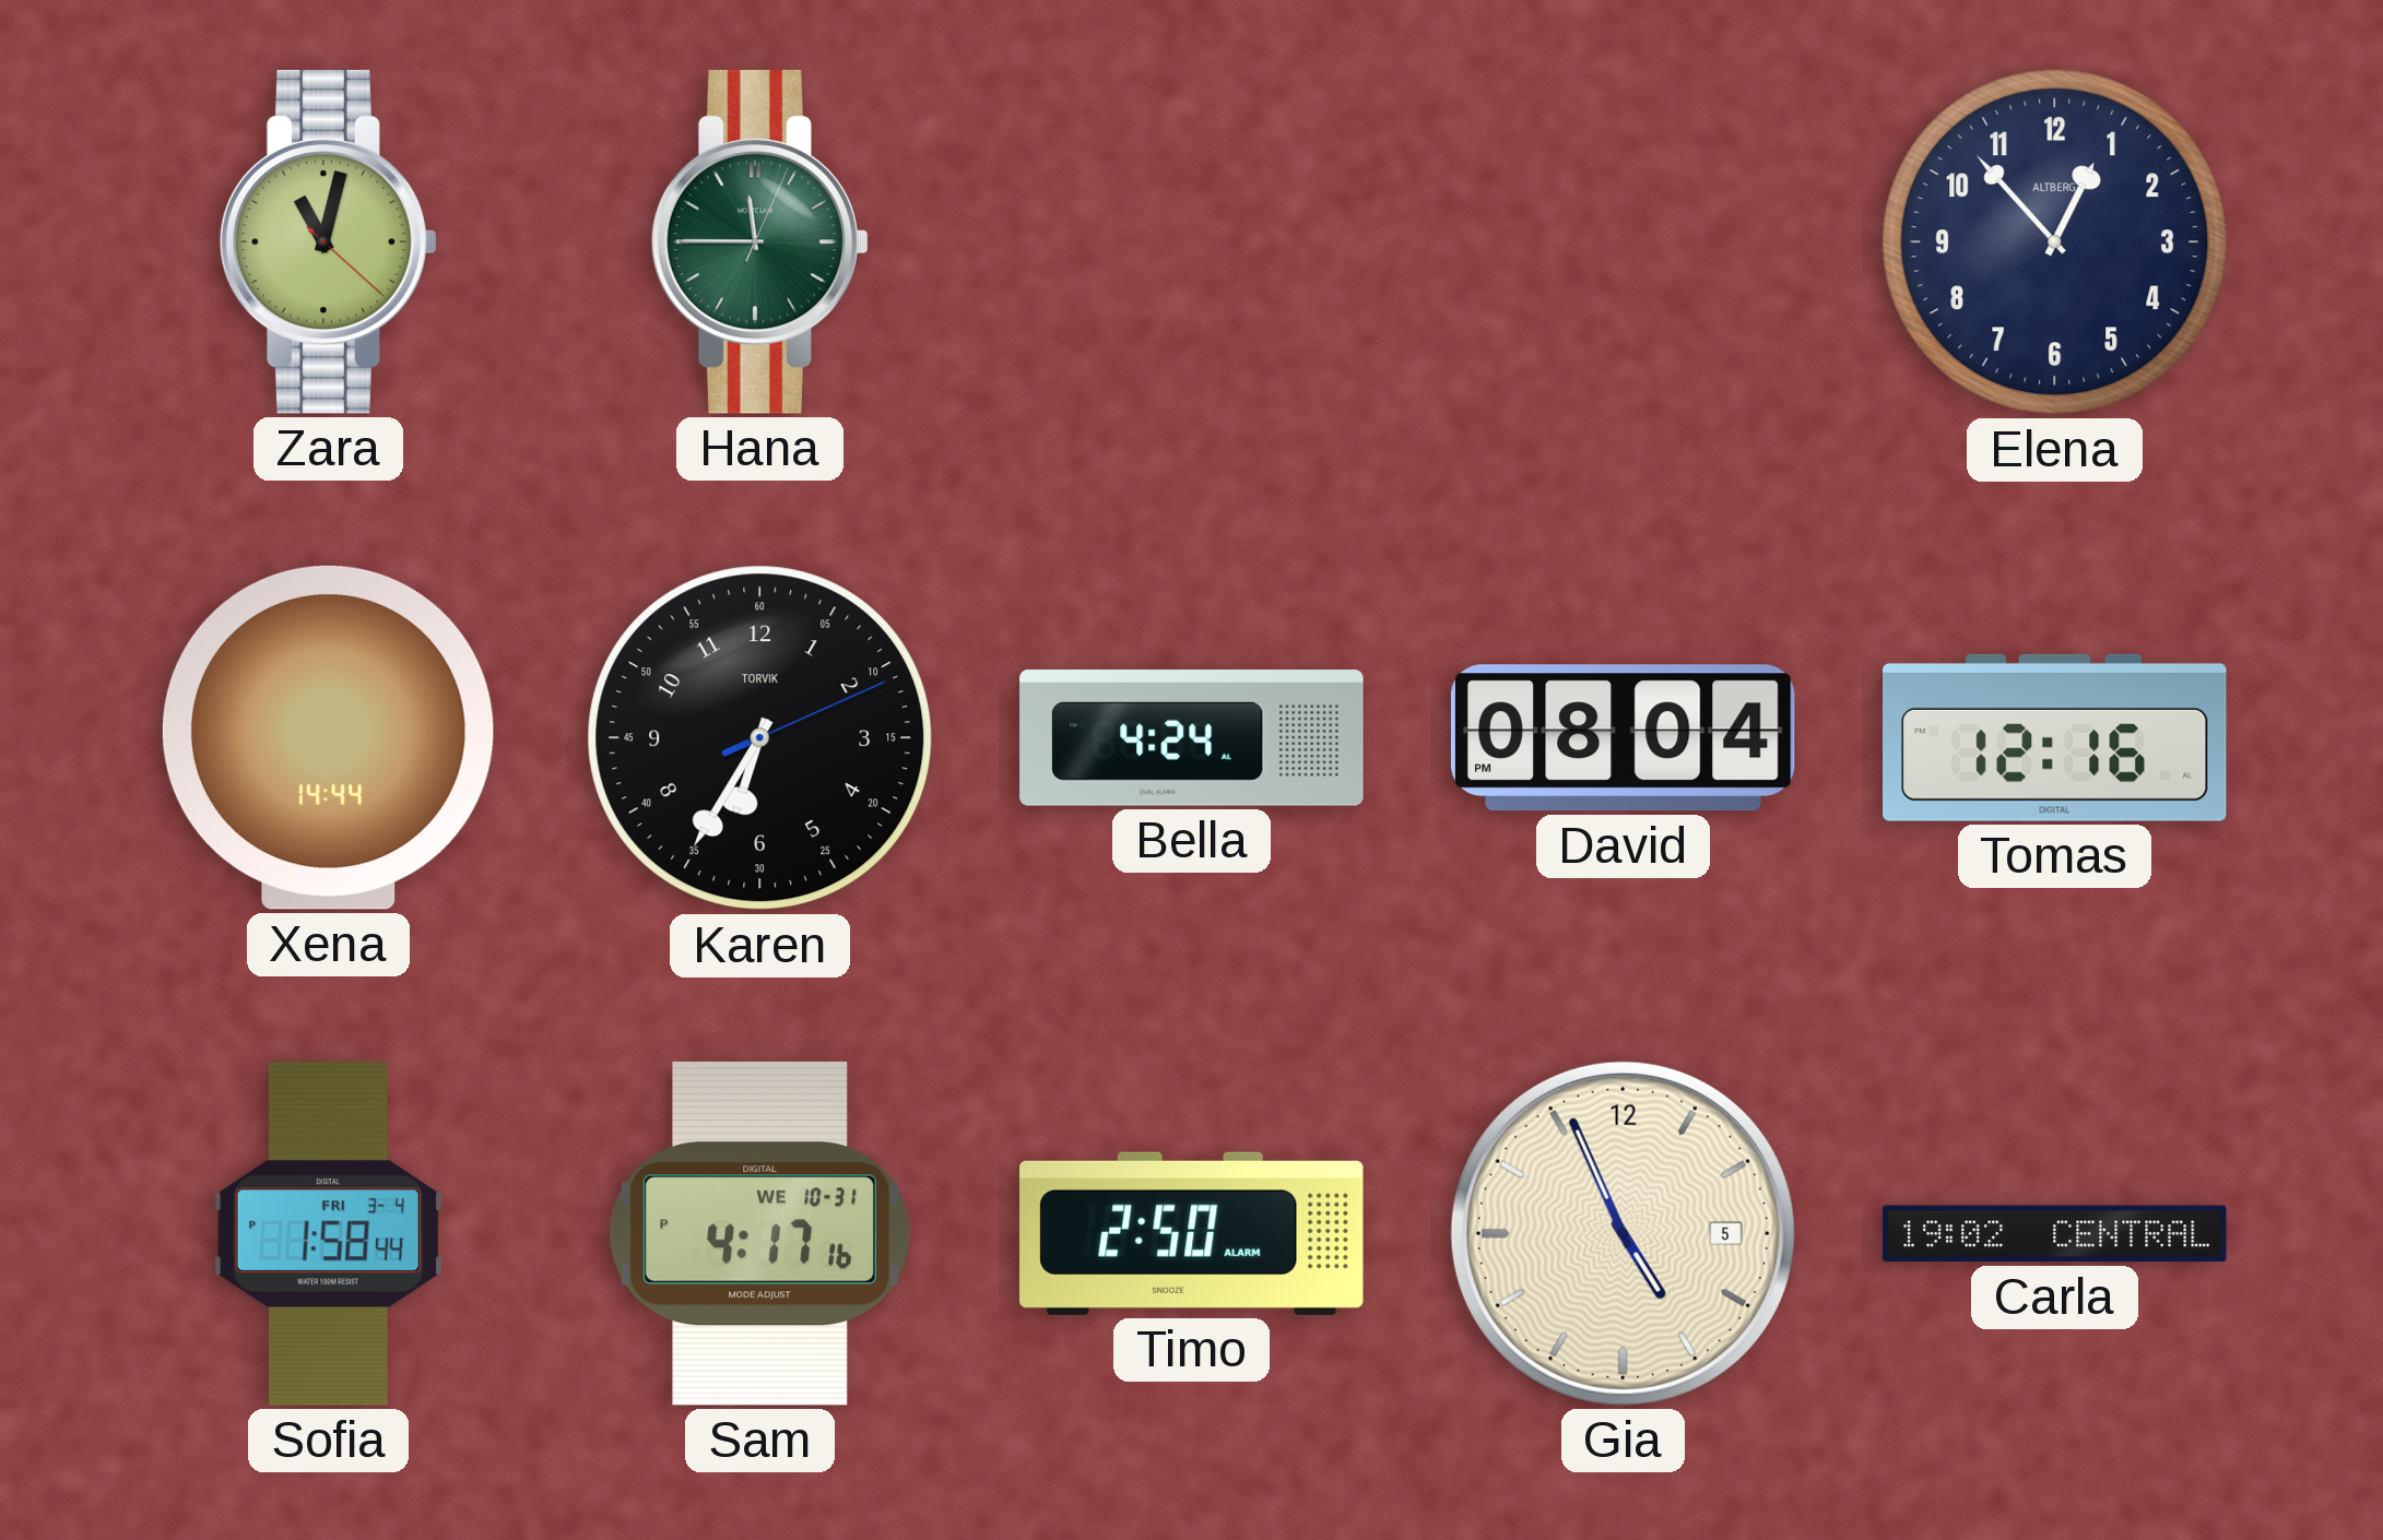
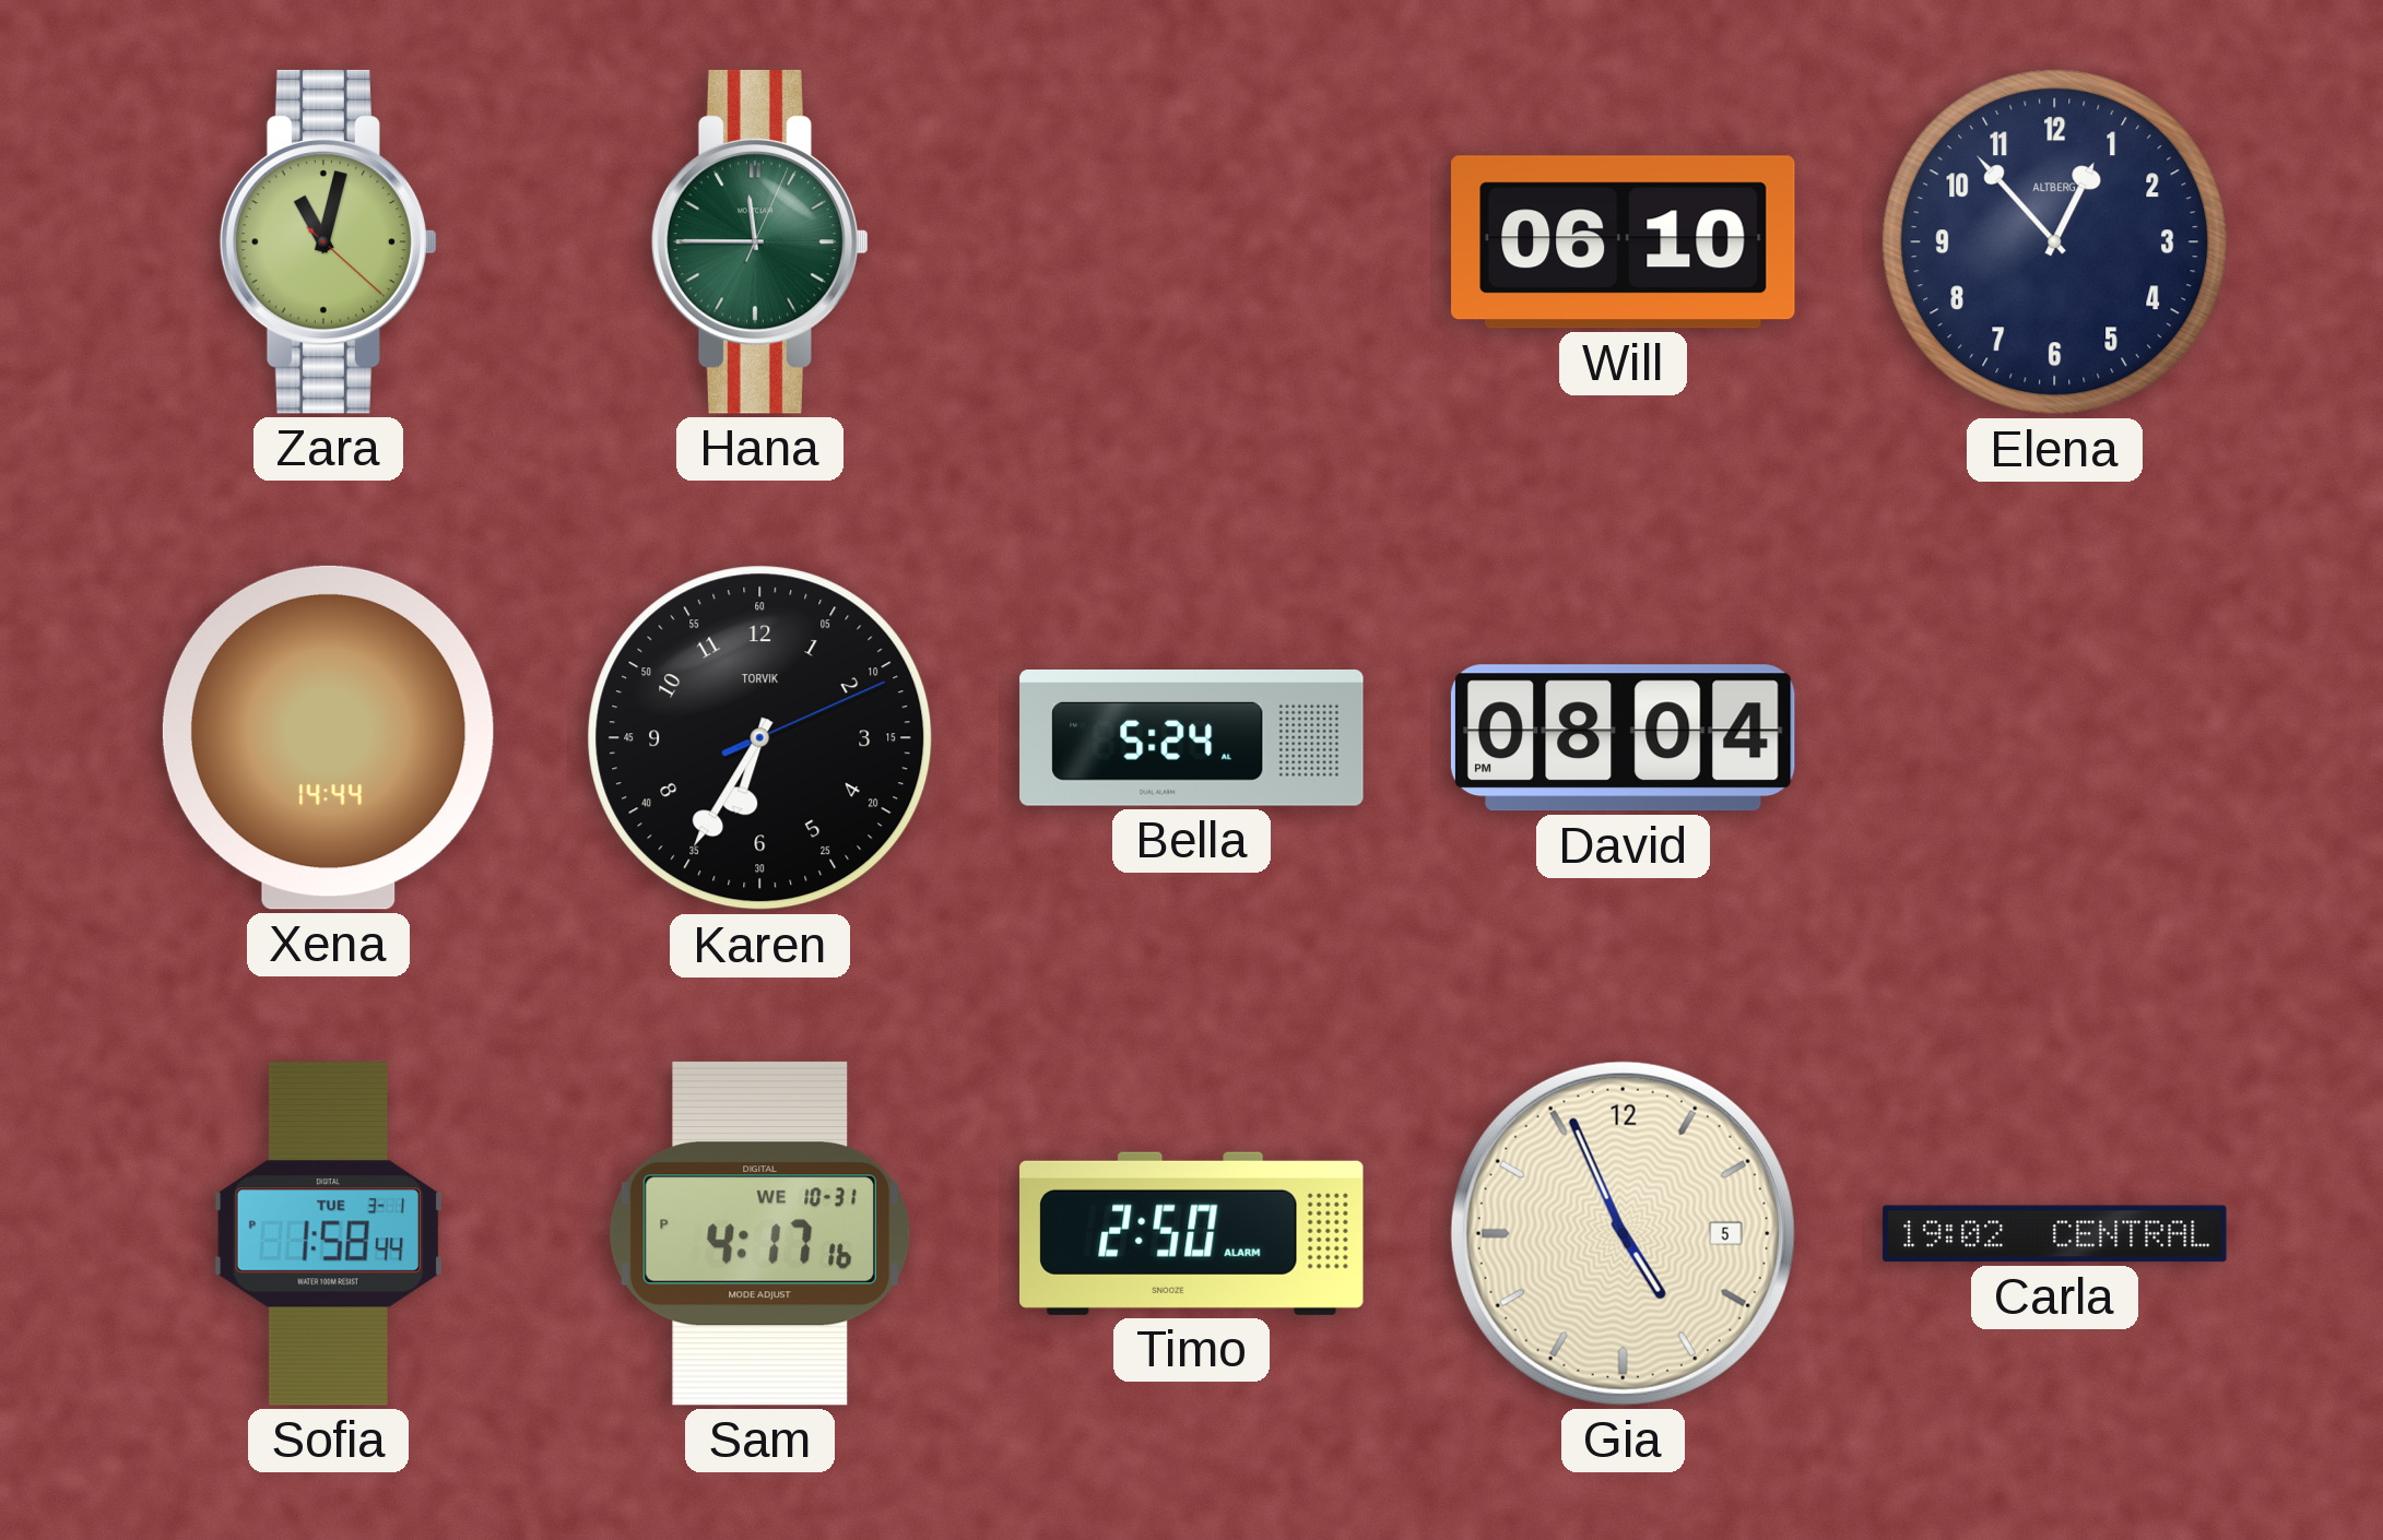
Will: none -> 06:10 (1624, 242)
Bella: 4:24 -> 5:24 (1192, 738)
Tomas: 12:16 -> none (2055, 737)
Sofia date: FRI 3-4 -> TUE 3-1 (328, 1234)
